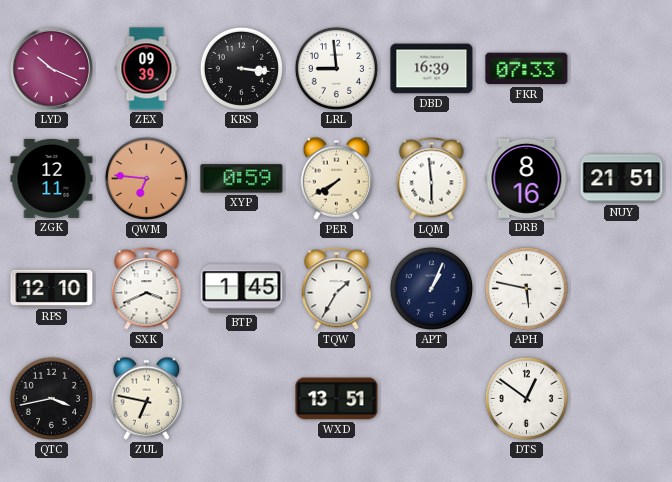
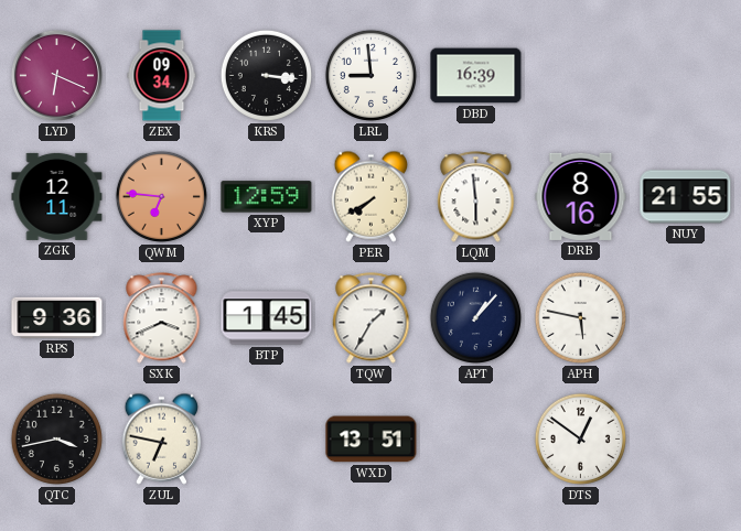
LYD: 10:19 -> 6:19 (56, 75)
ZEX: 09:39 -> 09:34 (162, 76)
FKR: 07:33 -> none (527, 69)
XYP: 0:59 -> 12:59 (267, 197)
NUY: 21:51 -> 21:55 (686, 197)
RPS: 12:10 -> 9:36 (57, 317)
APT: 1:04 -> 1:07 (475, 317)
